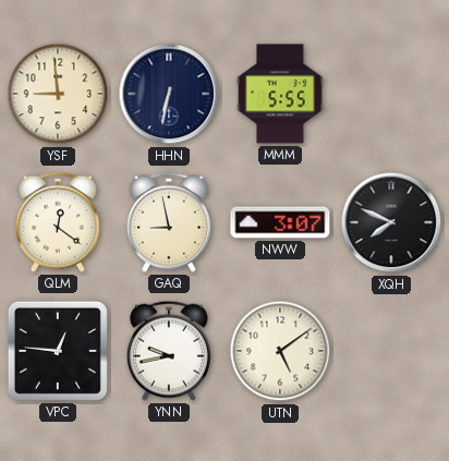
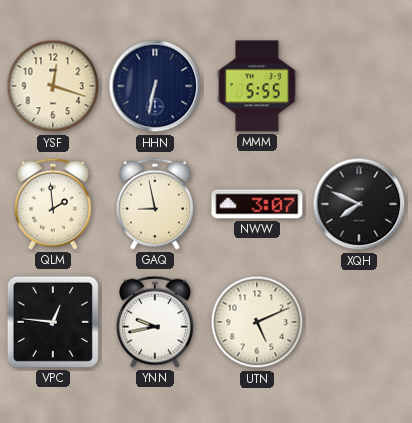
YSF: 8:59 -> 12:18 (53, 86)
QLM: 12:21 -> 1:59 (53, 204)
UTN: 5:09 -> 5:11 (257, 322)
